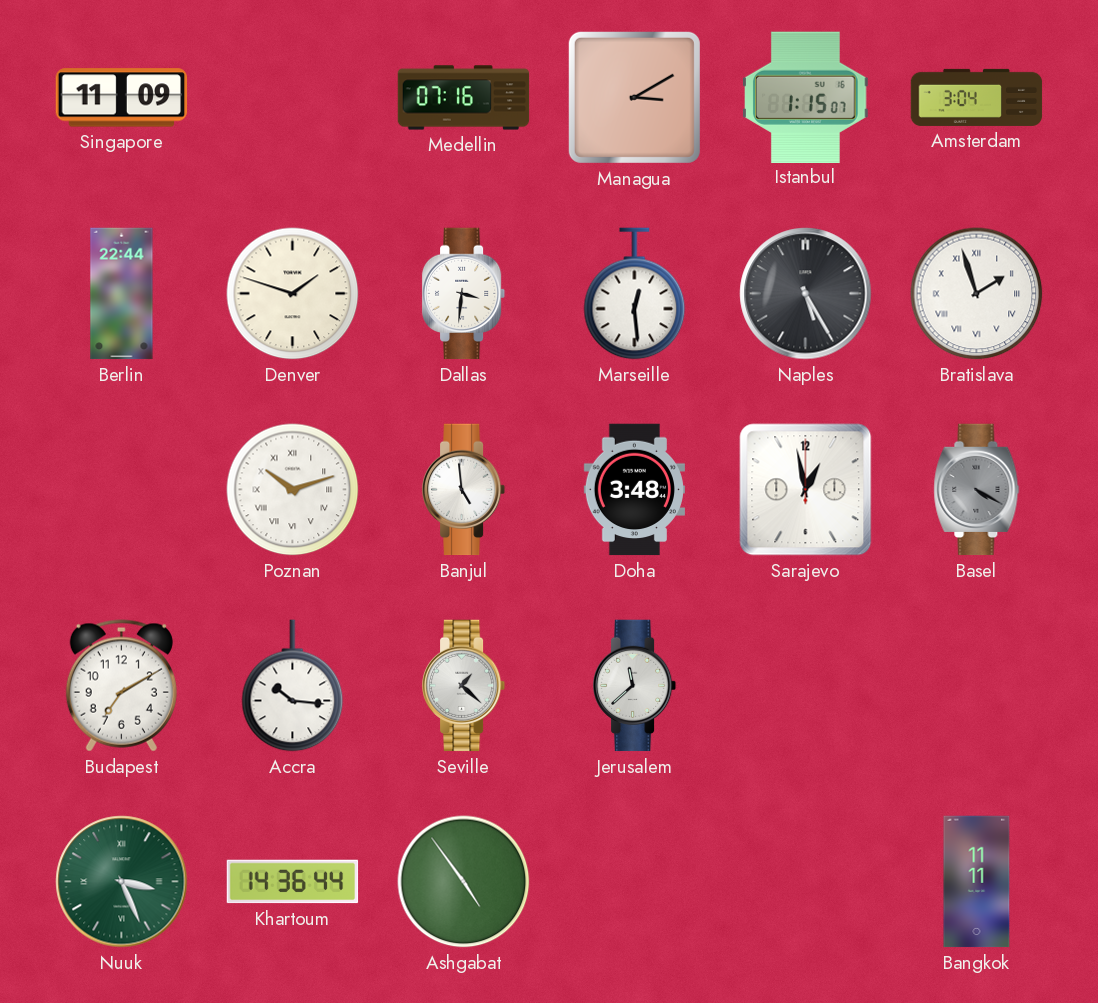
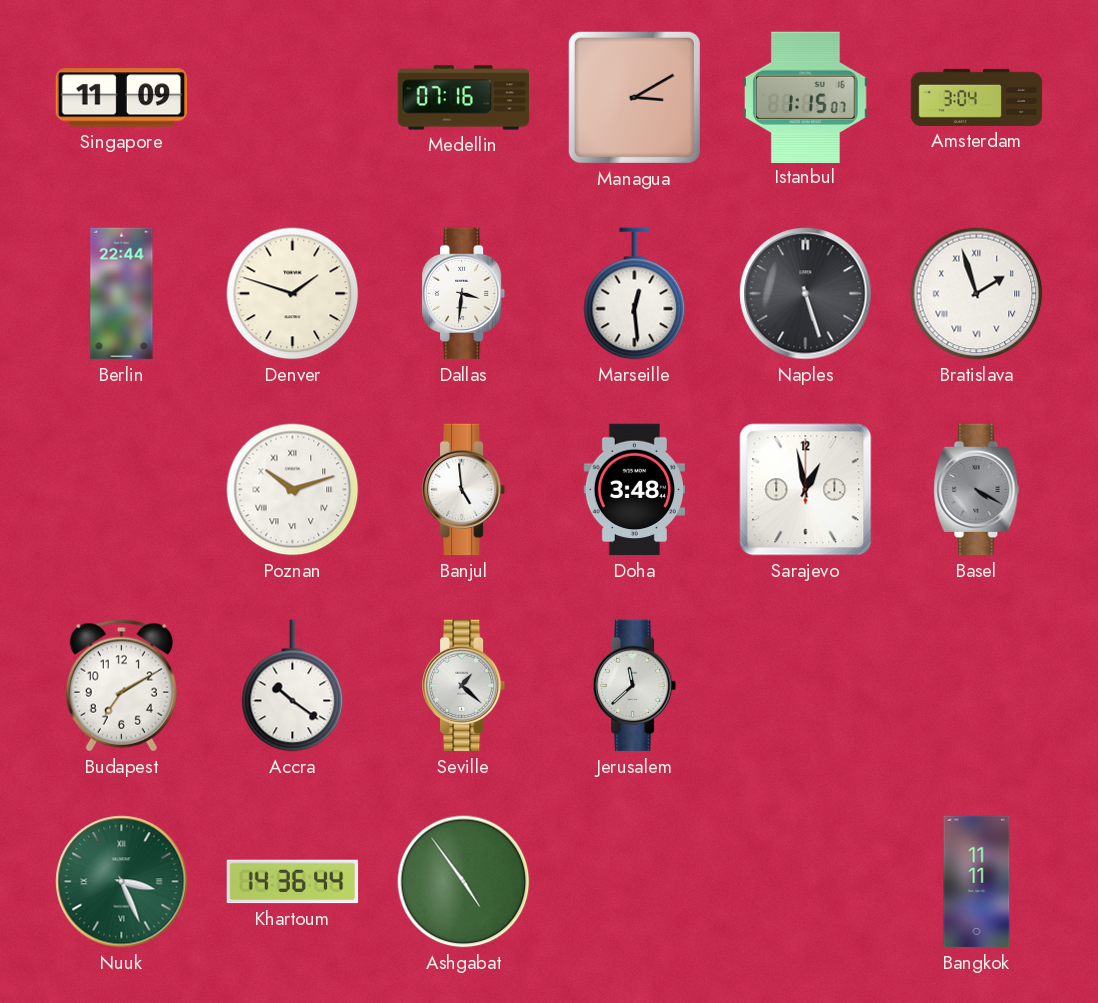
Naples: 5:25 -> 5:27 (806, 294)
Accra: 10:16 -> 10:21 (293, 686)
